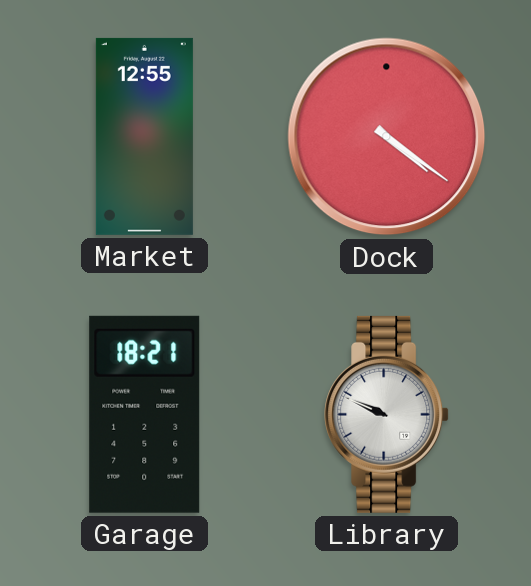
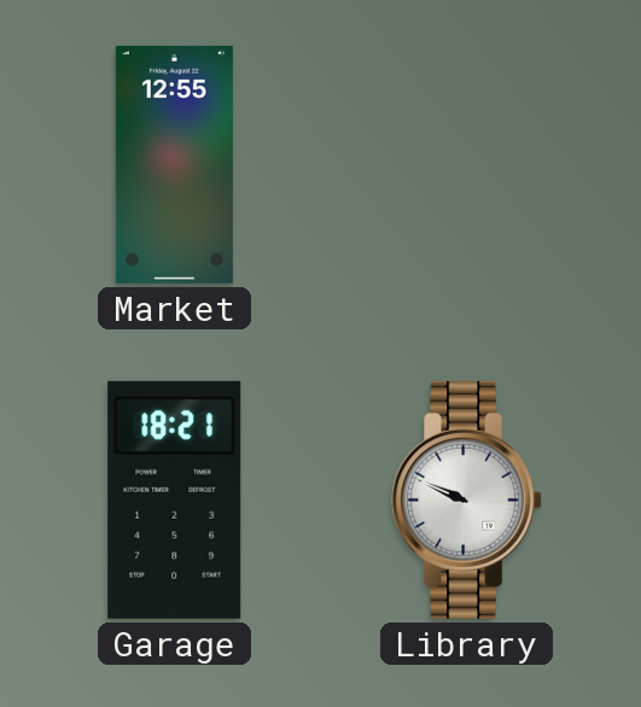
Dock: 4:21 -> none (387, 137)
